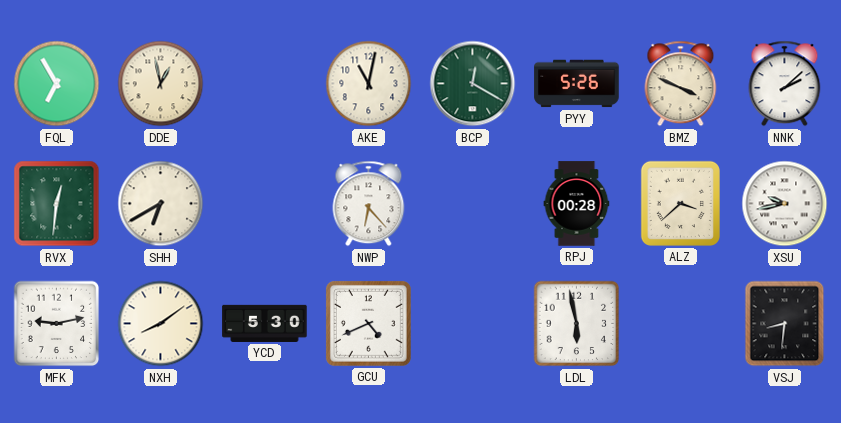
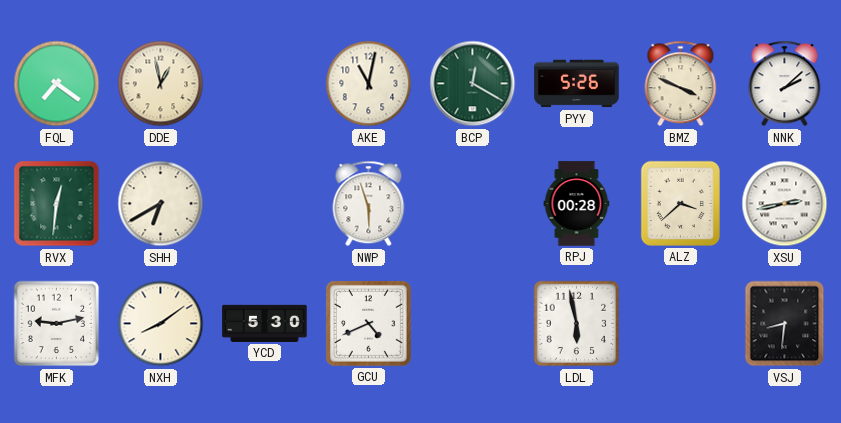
FQL: 6:55 -> 7:21 (57, 84)
NWP: 6:23 -> 5:57 (369, 204)
XSU: 9:43 -> 2:43 (785, 204)
